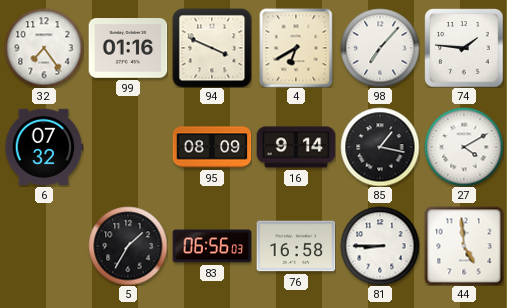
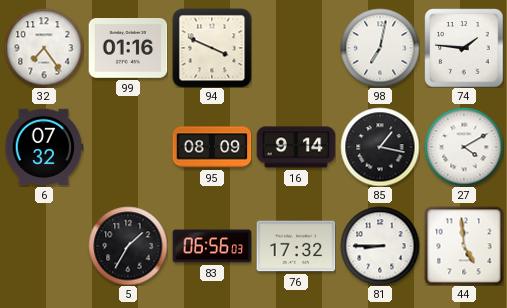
4: 6:40 -> none (296, 48)
98: 7:07 -> 7:02 (380, 48)
76: 16:58 -> 17:32 (296, 246)
